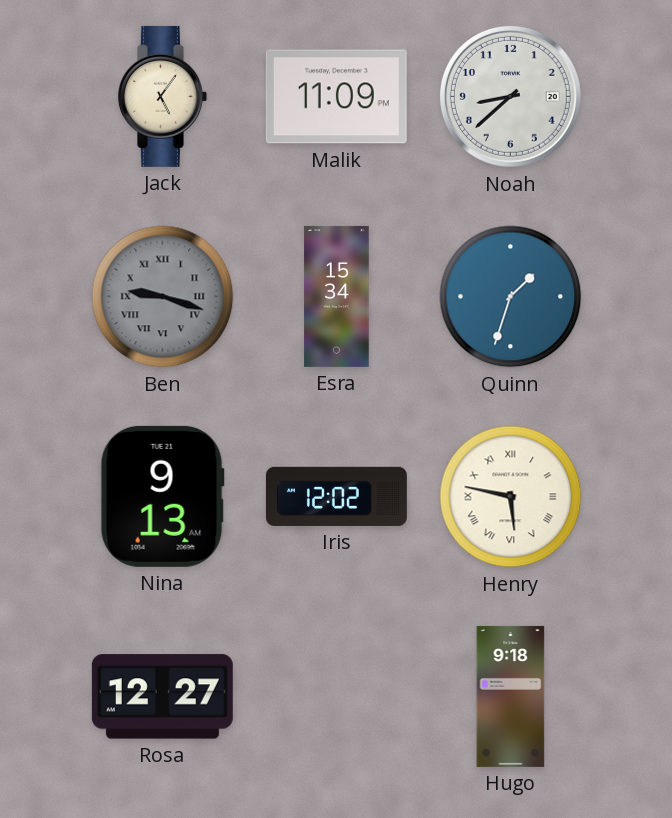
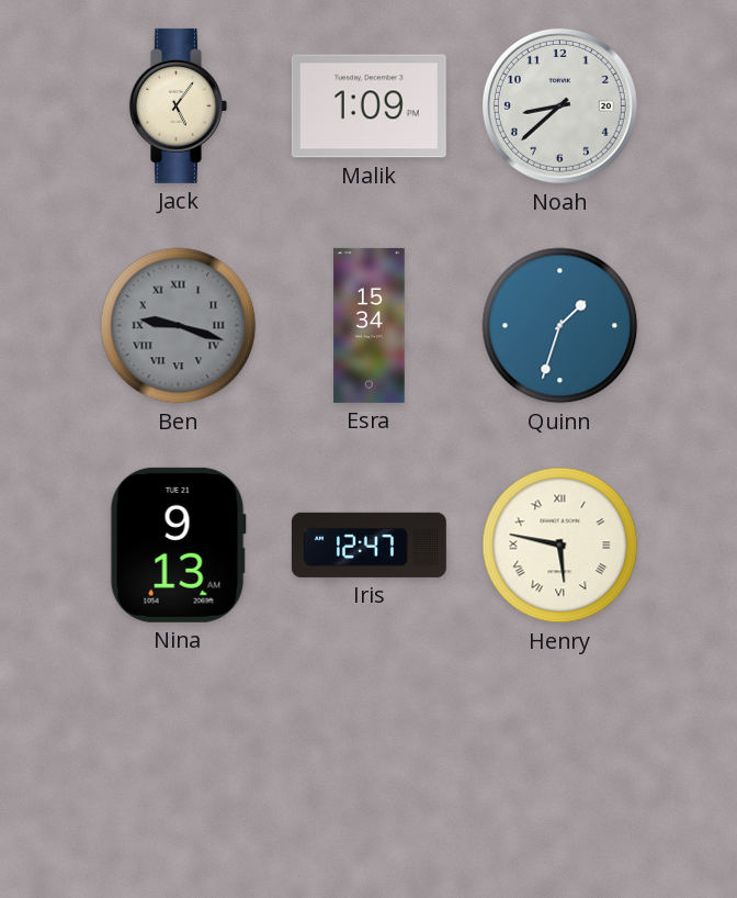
Malik: 11:09 -> 1:09 (368, 106)
Iris: 12:02 -> 12:47 (368, 545)
Rosa: 12:27 -> none (162, 697)
Hugo: 9:18 -> none (511, 696)
